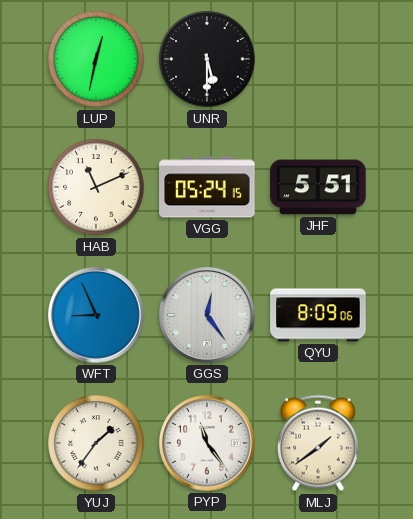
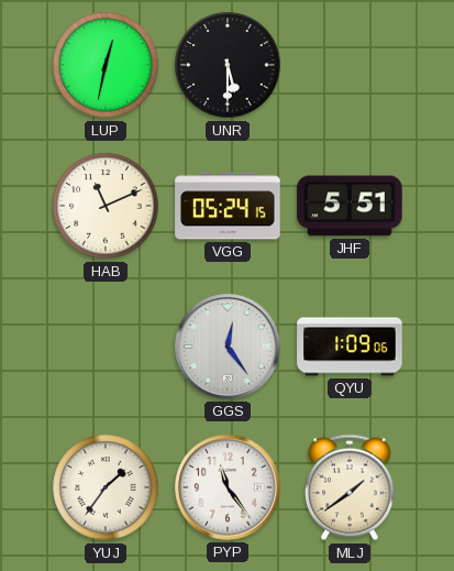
WFT: 8:56 -> none (96, 315)
QYU: 8:09 -> 1:09 (350, 347)
